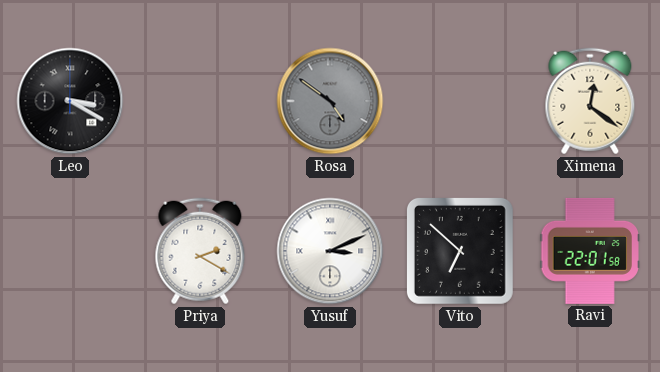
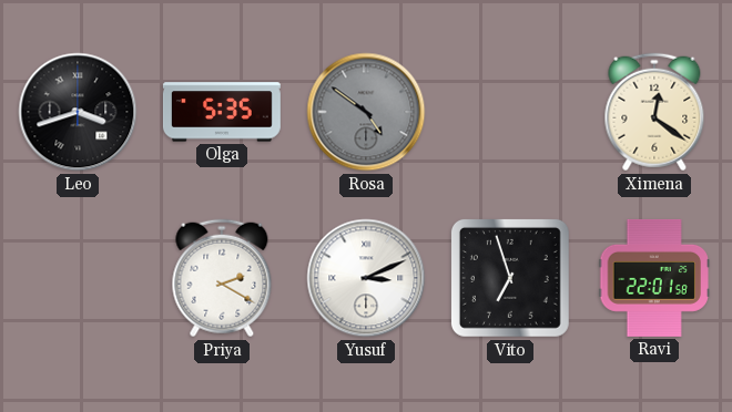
Leo: 3:20 -> 3:42 (78, 112)
Olga: none -> 5:35 (222, 112)
Vito: 6:52 -> 6:57 (510, 278)
